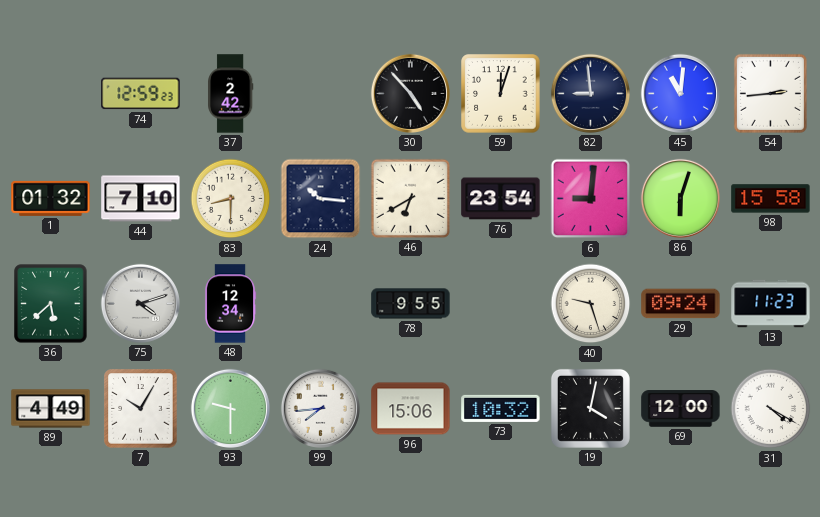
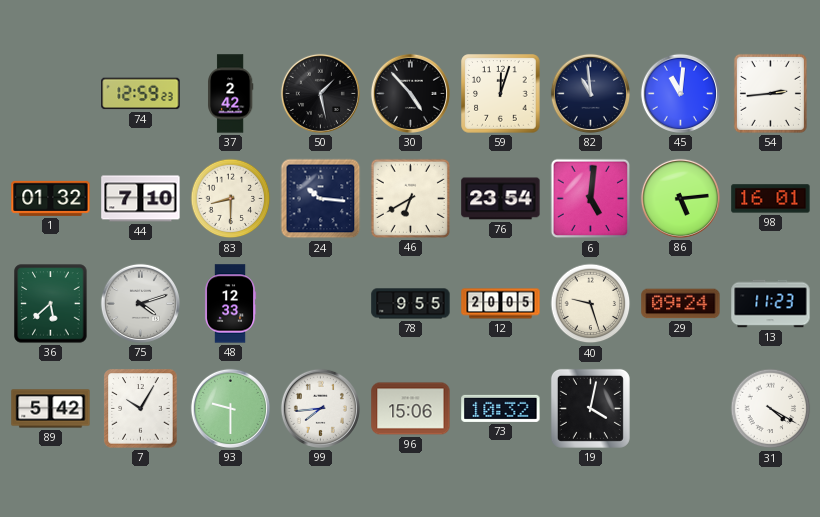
50: none -> 1:28 (320, 93)
82: 8:59 -> 10:59 (590, 93)
6: 9:01 -> 5:01 (591, 199)
86: 6:03 -> 5:14 (680, 198)
98: 15:58 -> 16:01 (771, 199)
48: 12:34 -> 12:33 (230, 304)
12: none -> 20:05 (501, 304)
89: 4:49 -> 5:42 (51, 409)
69: 12:00 -> none (681, 409)
